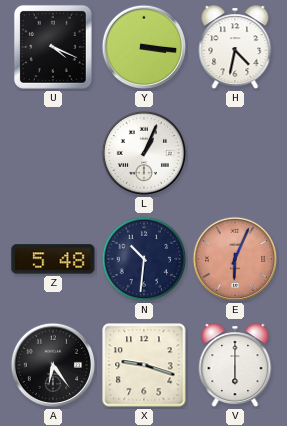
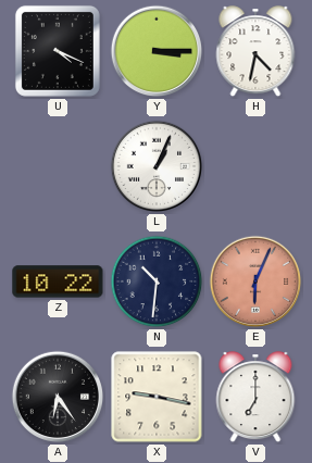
Y: 3:16 -> 3:15 (157, 51)
Z: 5:48 -> 10:22 (58, 281)
X: 9:18 -> 9:17 (157, 397)
V: 6:00 -> 7:00 (255, 398)
